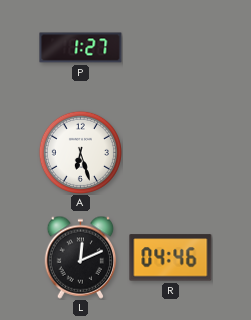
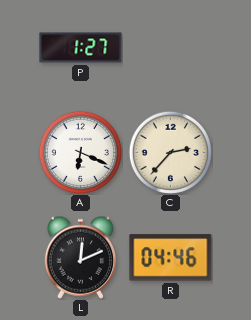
A: 6:27 -> 6:19 (80, 152)
C: none -> 2:37 (170, 152)
